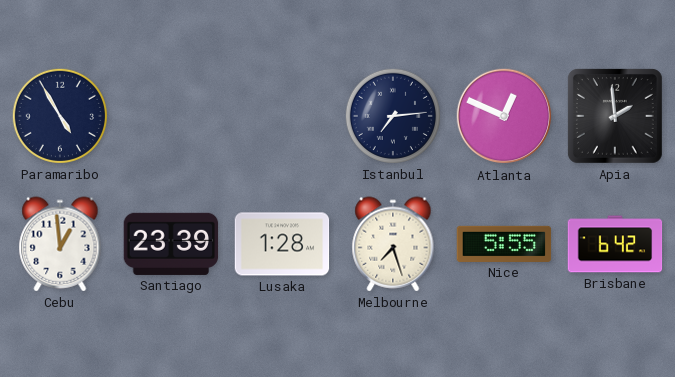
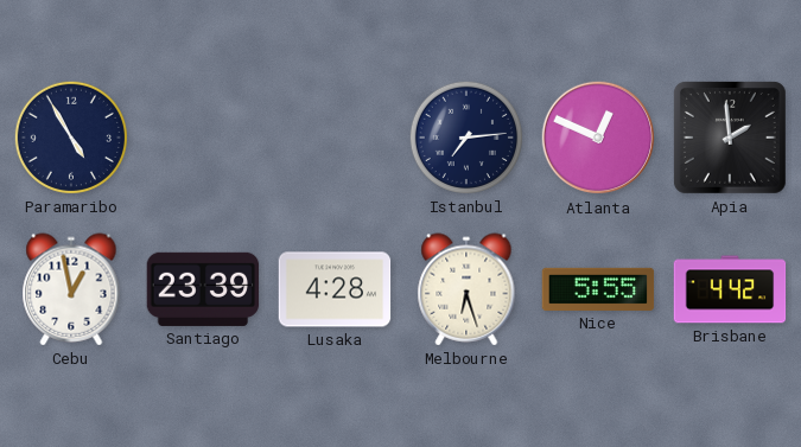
Cebu: 12:59 -> 12:58 (71, 289)
Lusaka: 1:28 -> 4:28 (335, 289)
Melbourne: 7:27 -> 6:27 (466, 289)
Brisbane: 6:42 -> 4:42 (730, 289)
